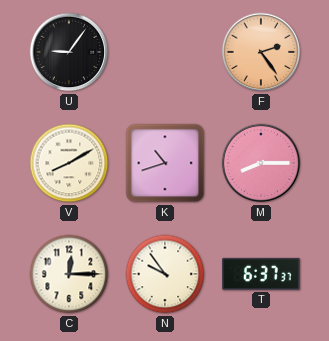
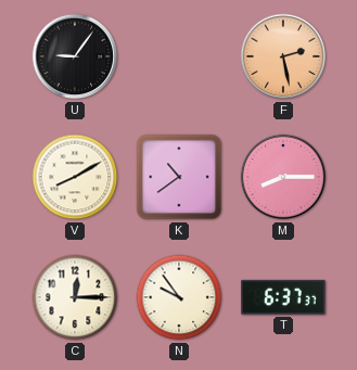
F: 2:24 -> 2:28 (283, 56)
K: 10:42 -> 10:39 (179, 177)
